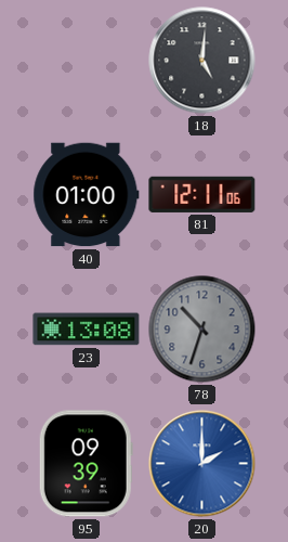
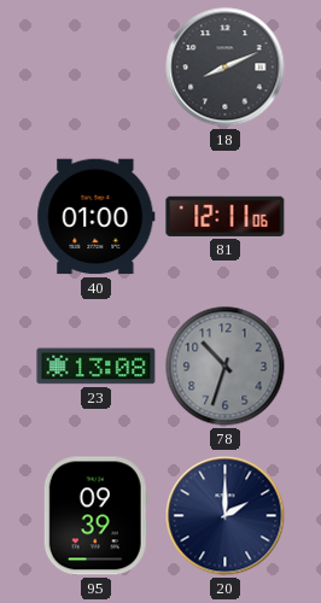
18: 5:01 -> 8:11 (226, 68)
20 dial: blue -> navy (226, 516)
